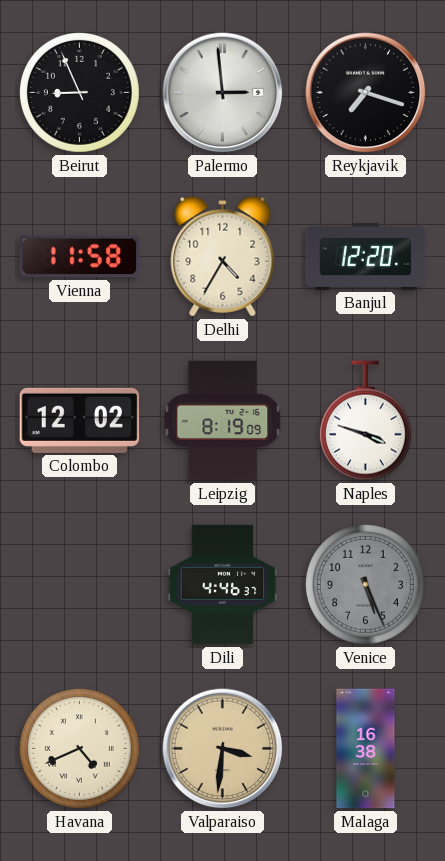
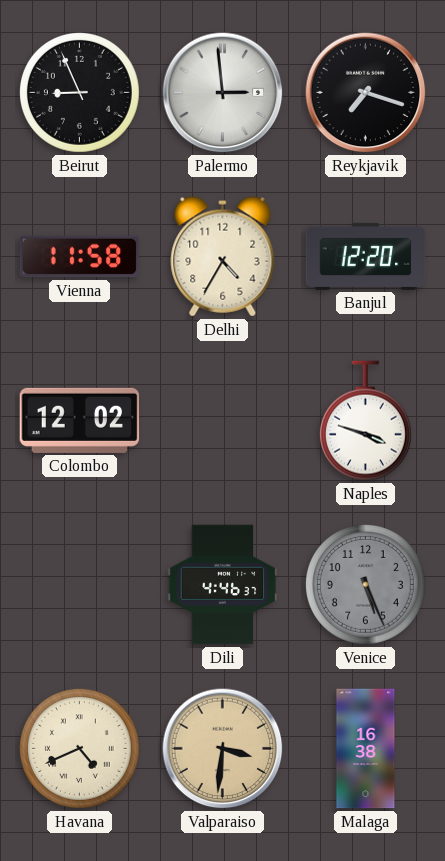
Leipzig: 8:19 -> none (223, 421)
